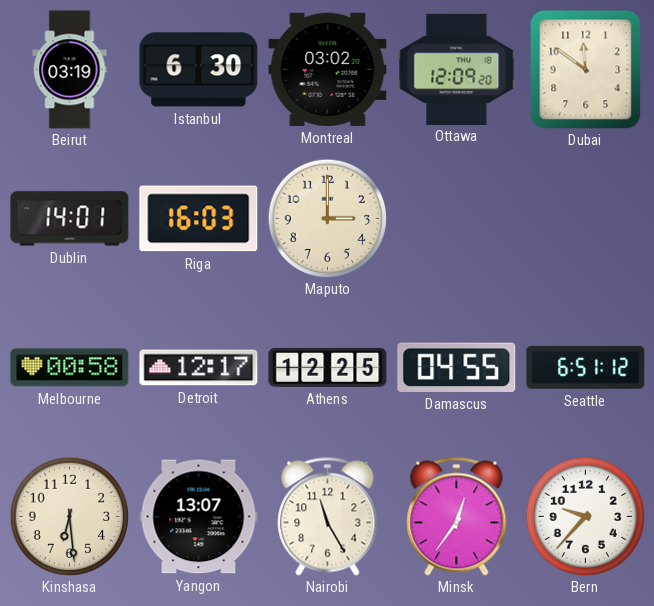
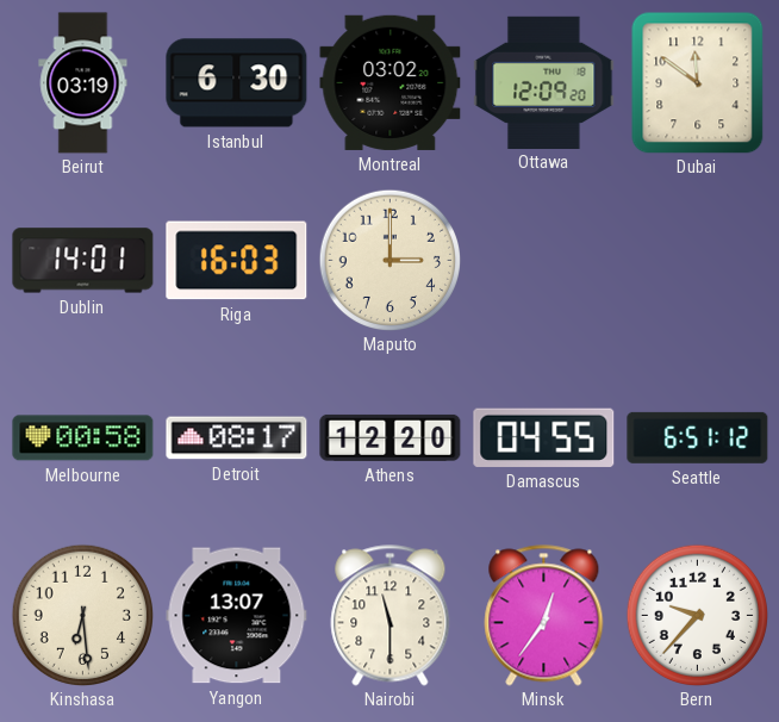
Detroit: 12:17 -> 08:17 (237, 438)
Athens: 12:25 -> 12:20 (391, 437)
Nairobi: 11:25 -> 11:30 (391, 616)
